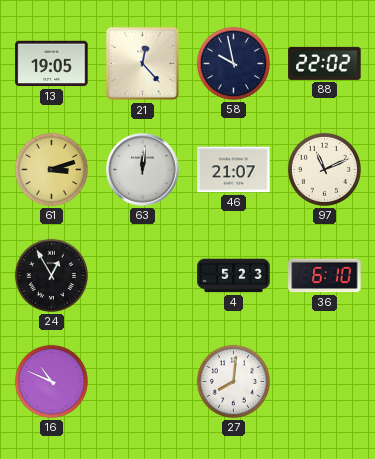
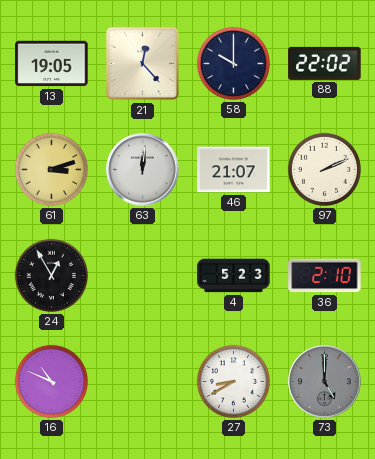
58: 9:58 -> 10:00 (233, 63)
97: 11:11 -> 2:11 (324, 169)
36: 6:10 -> 2:10 (325, 276)
27: 8:01 -> 8:40 (233, 381)
73: none -> 5:00 (325, 382)
